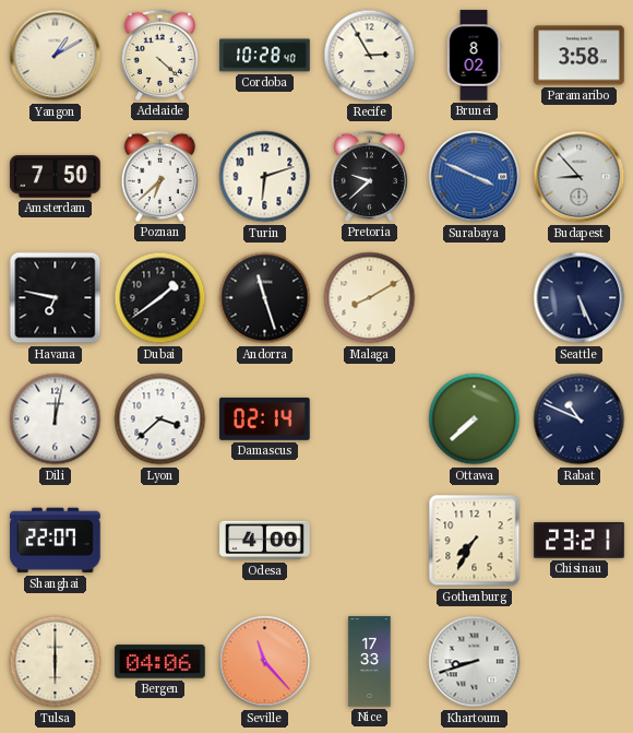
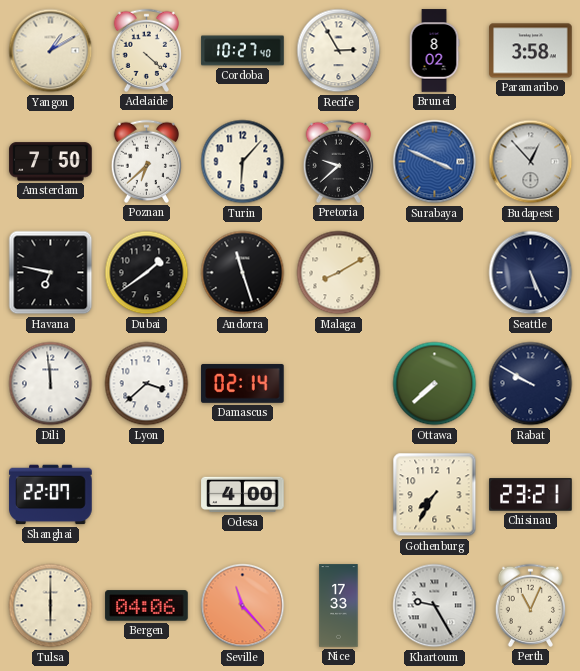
Cordoba: 10:28 -> 10:27 (243, 51)
Turin: 6:12 -> 6:07 (243, 162)
Budapest: 8:53 -> 12:53 (531, 162)
Dili: 12:02 -> 11:59 (51, 384)
Rabat: 10:49 -> 9:50 (531, 384)
Khartoum: 8:42 -> 9:25 (435, 606)
Perth: none -> 11:04 (530, 605)
